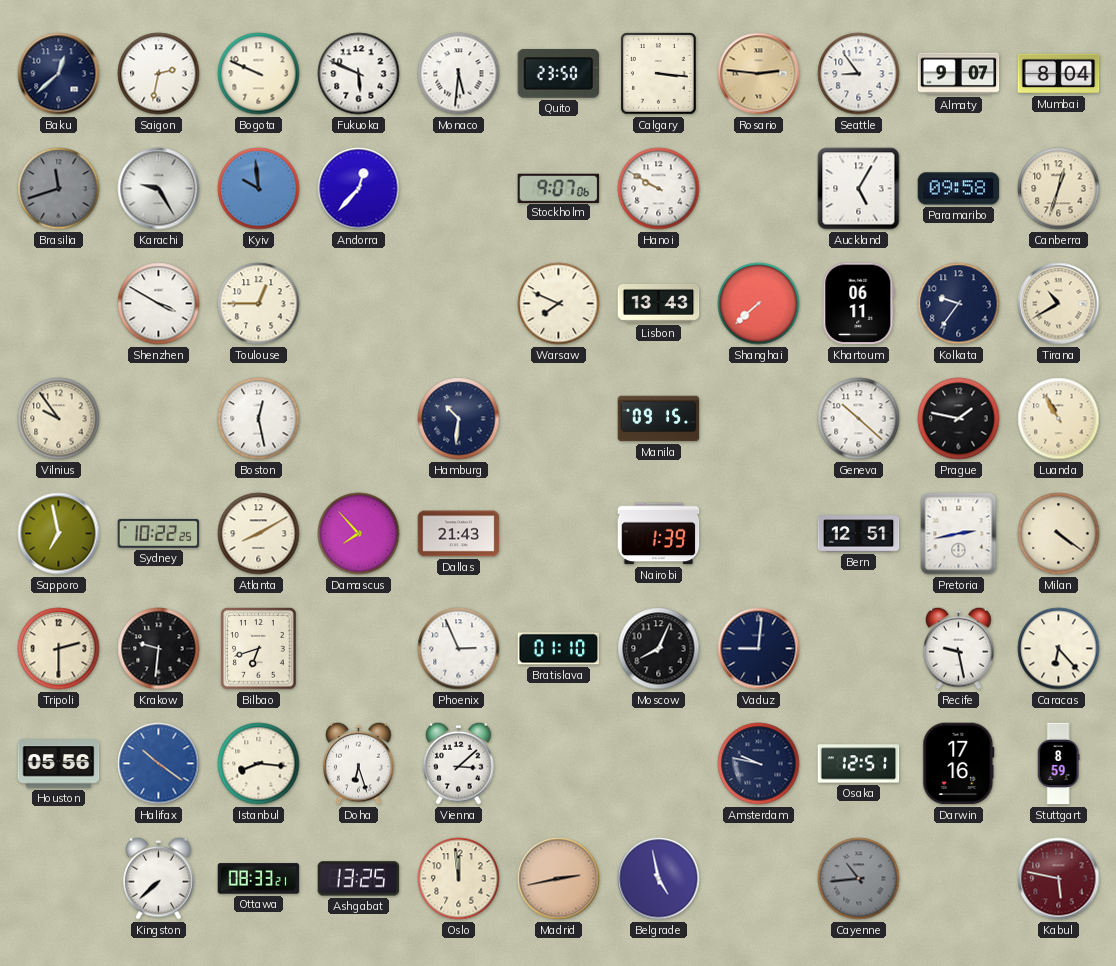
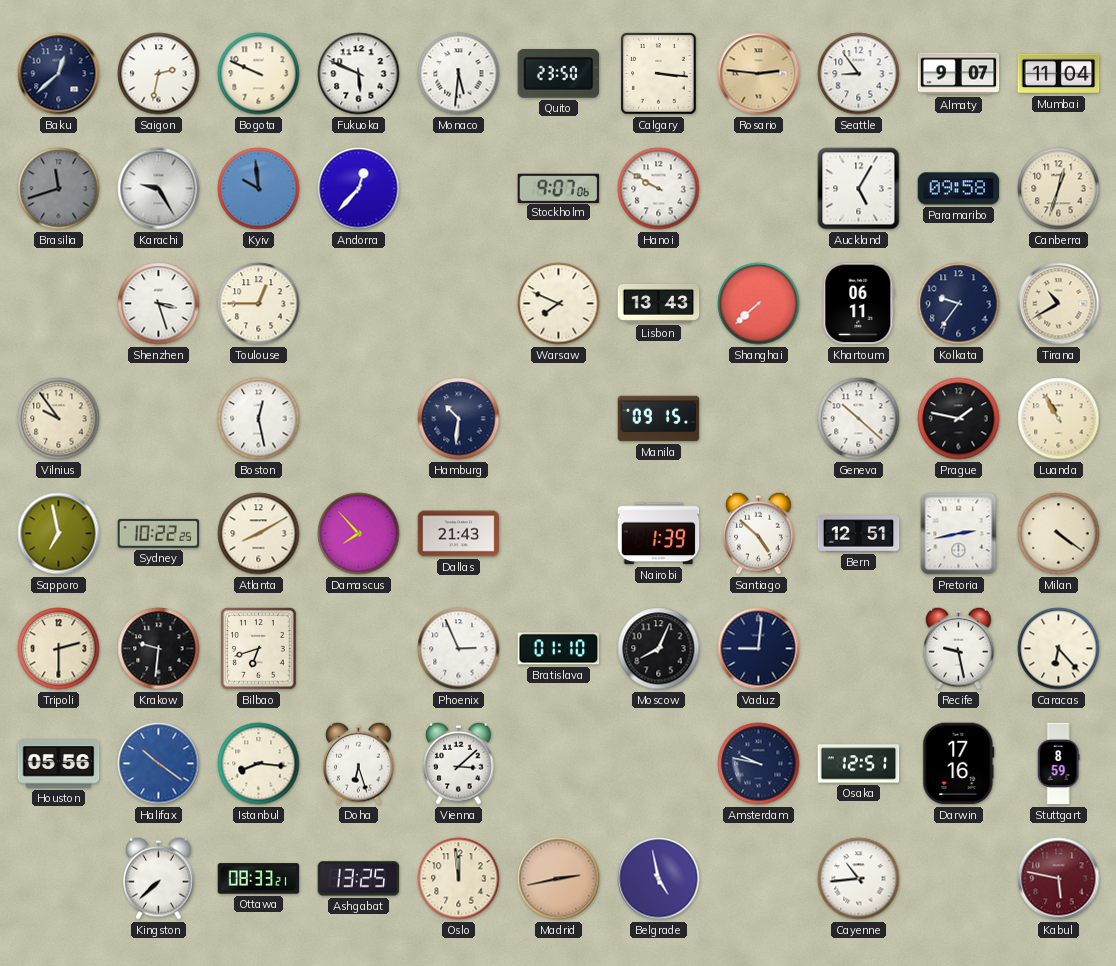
Mumbai: 8:04 -> 11:04 (1059, 74)
Shenzhen: 3:50 -> 3:27 (159, 304)
Santiago: none -> 4:52 (759, 533)
Cayenne dial: grey -> white (859, 879)
